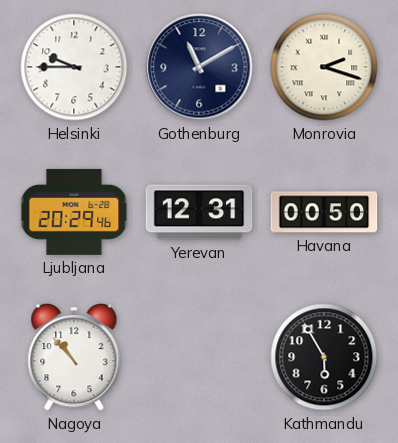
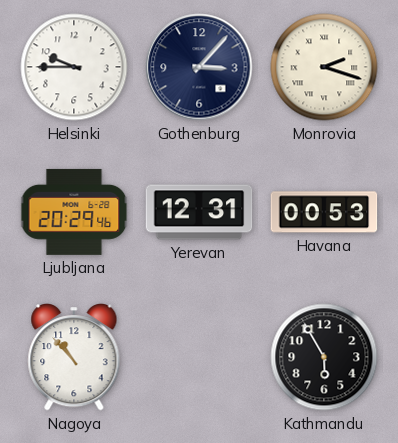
Gothenburg: 11:10 -> 3:07 (199, 67)
Havana: 00:50 -> 00:53 (324, 212)
